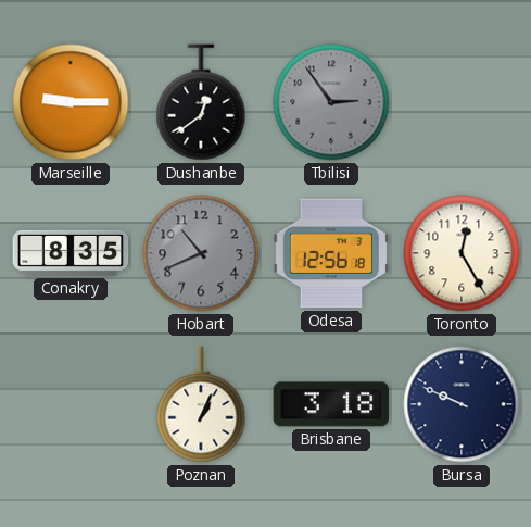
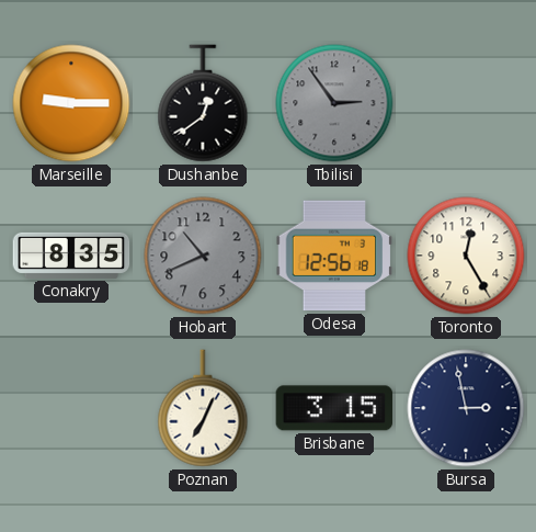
Poznan: 1:04 -> 7:04 (203, 408)
Brisbane: 3:18 -> 3:15 (334, 408)
Bursa: 9:49 -> 2:58 (466, 408)
